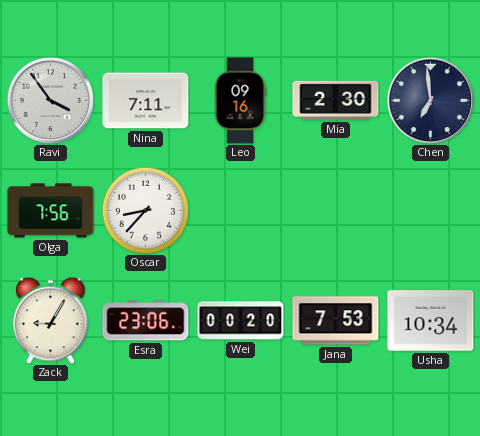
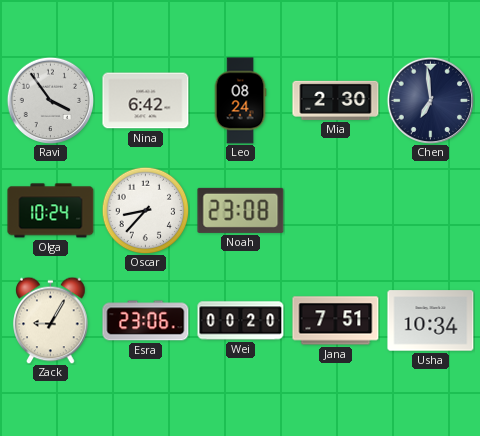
Nina: 7:11 -> 6:42 (146, 101)
Leo: 09:16 -> 08:24 (240, 101)
Olga: 7:56 -> 10:24 (51, 211)
Noah: none -> 23:08 (241, 210)
Jana: 7:53 -> 7:51 (336, 321)
